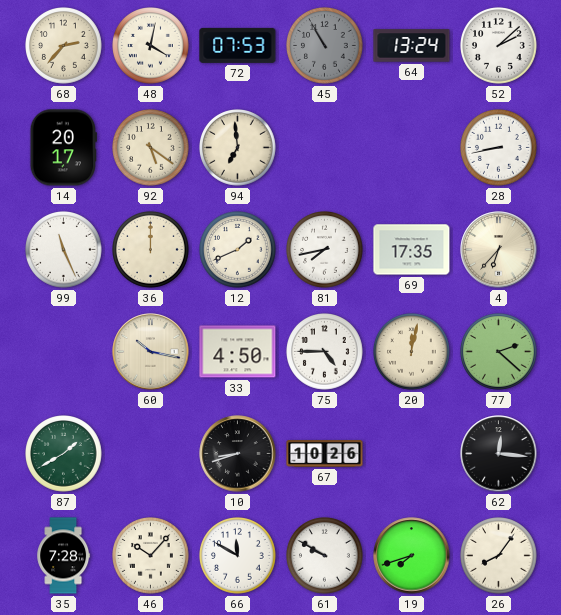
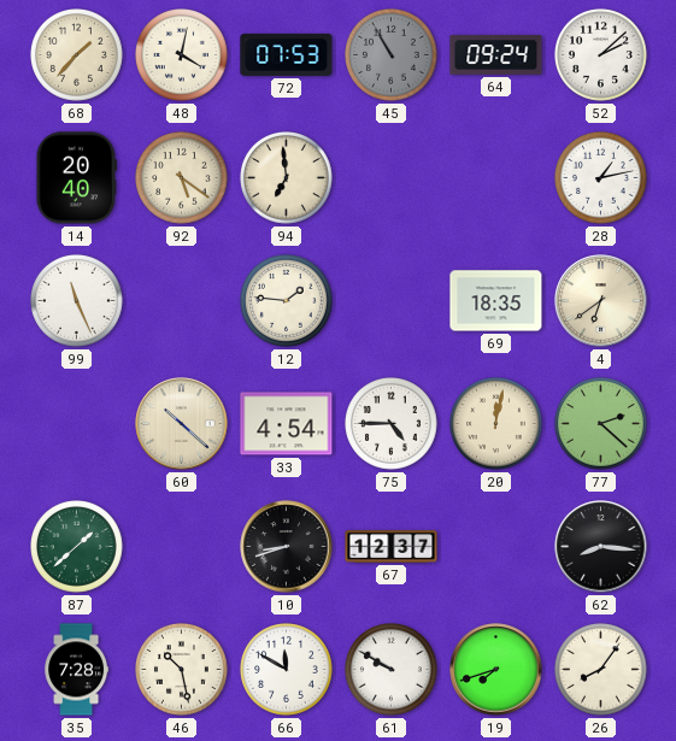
68: 2:37 -> 1:37 (77, 55)
64: 13:24 -> 09:24 (496, 55)
14: 20:17 -> 20:40 (76, 178)
28: 8:43 -> 1:13 (601, 178)
36: 12:00 -> none (151, 250)
12: 1:41 -> 1:46 (287, 301)
81: 7:43 -> none (325, 250)
69: 17:35 -> 18:35 (496, 301)
4: 6:37 -> 6:39 (601, 301)
60: 10:17 -> 10:22 (182, 424)
33: 4:50 -> 4:54 (287, 424)
87: 1:40 -> 1:38 (77, 547)
67: 10:26 -> 12:37 (392, 547)
62: 12:16 -> 8:16 (601, 547)
46: 10:07 -> 10:28 (182, 670)
